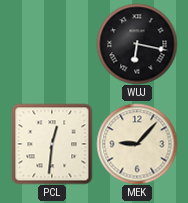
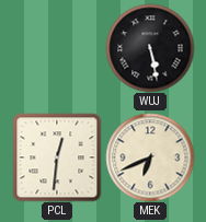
WUJ: 6:17 -> 5:28 (150, 48)
MEK: 9:07 -> 6:41 (150, 157)
